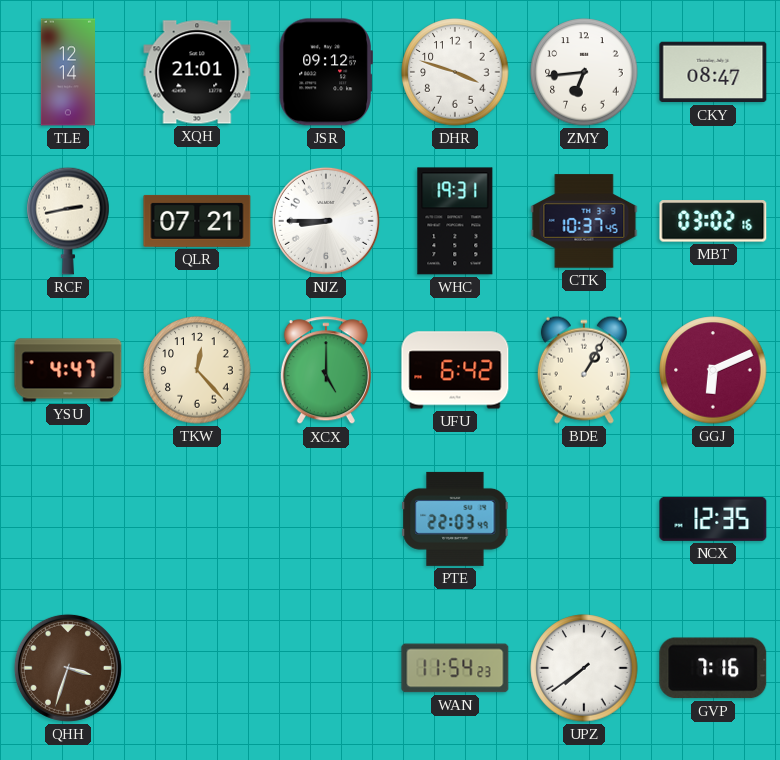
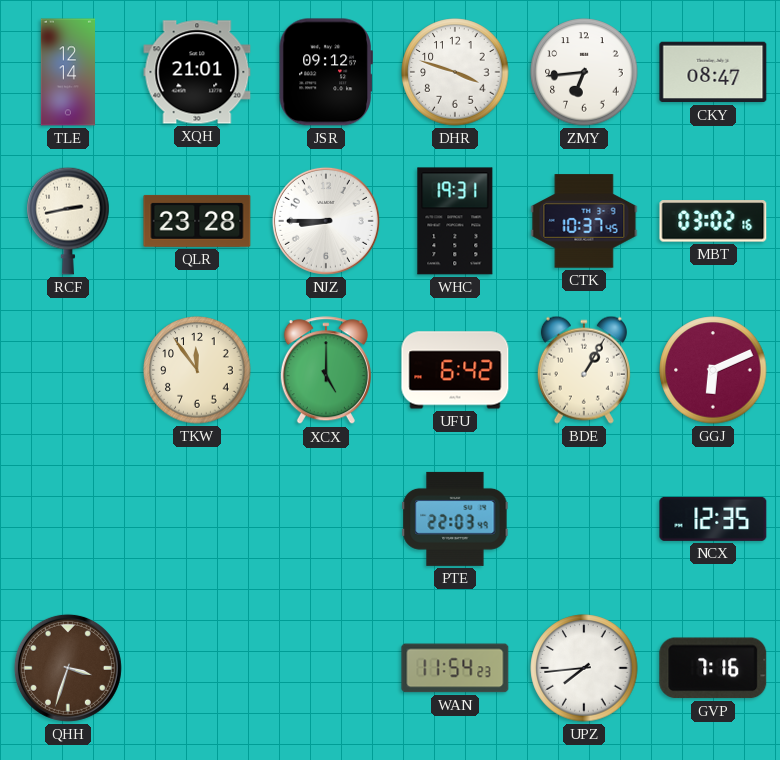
QLR: 07:21 -> 23:28 (197, 221)
YSU: 4:47 -> none (68, 370)
TKW: 12:23 -> 11:54 (197, 370)
UPZ: 7:39 -> 7:44 (584, 668)
